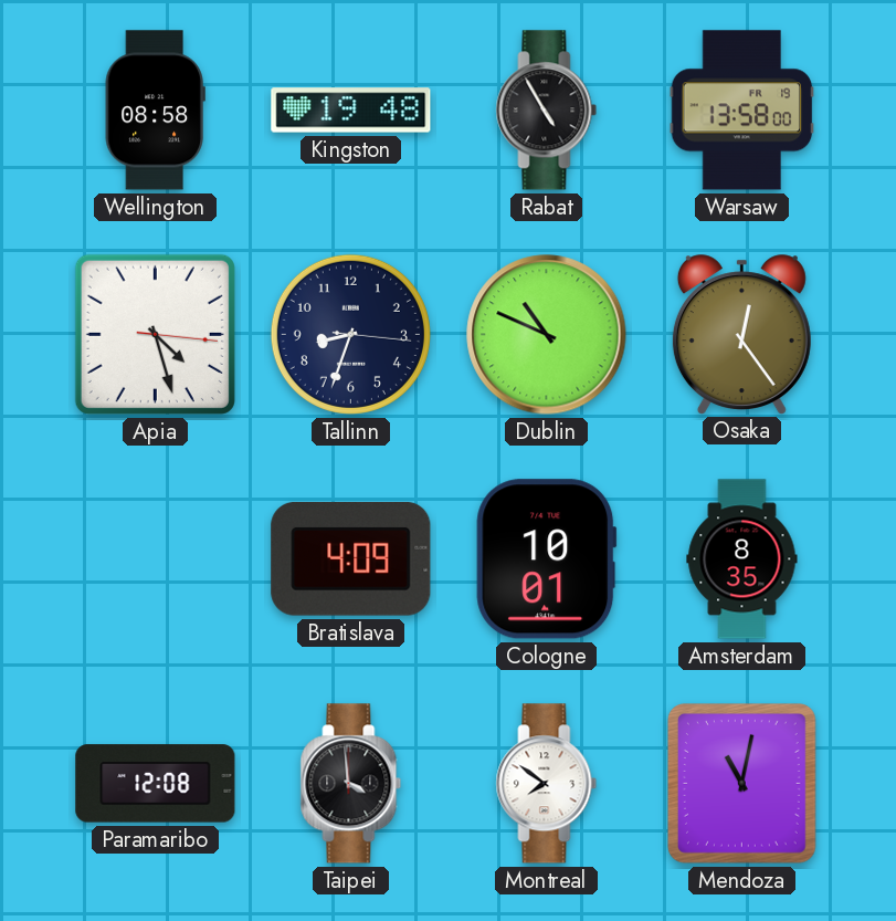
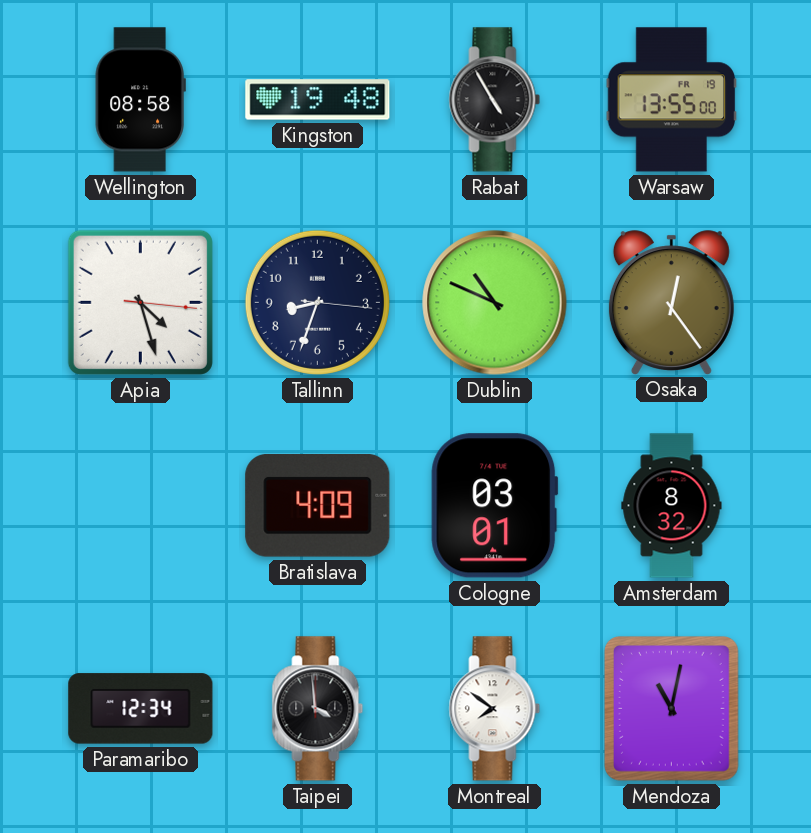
Warsaw: 13:58 -> 13:55 (672, 100)
Cologne: 10:01 -> 03:01 (495, 506)
Amsterdam: 8:35 -> 8:32 (672, 506)
Paramaribo: 12:08 -> 12:34 (141, 709)
